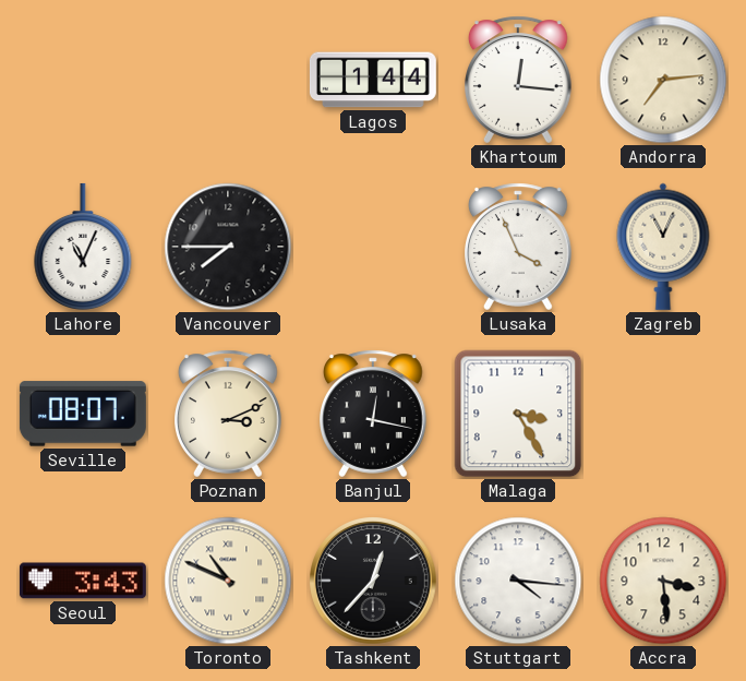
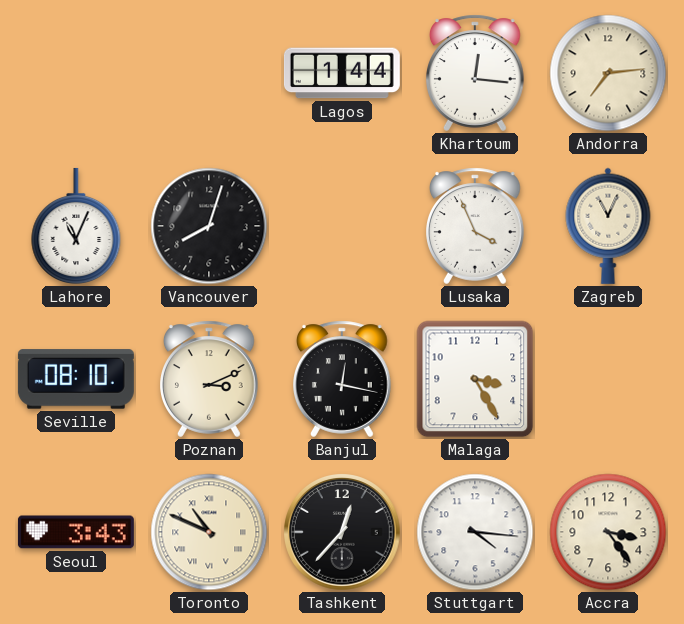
Vancouver: 7:45 -> 8:03 (209, 226)
Seville: 08:07 -> 08:10 (76, 379)
Accra: 3:29 -> 3:24 (608, 532)
